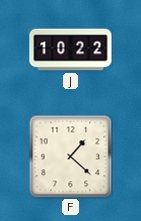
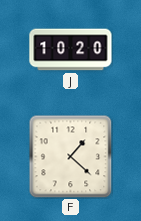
J: 10:22 -> 10:20 (71, 50)
